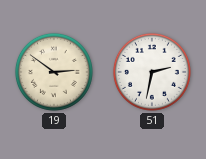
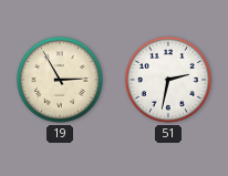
19: 2:51 -> 2:55 (60, 80)
